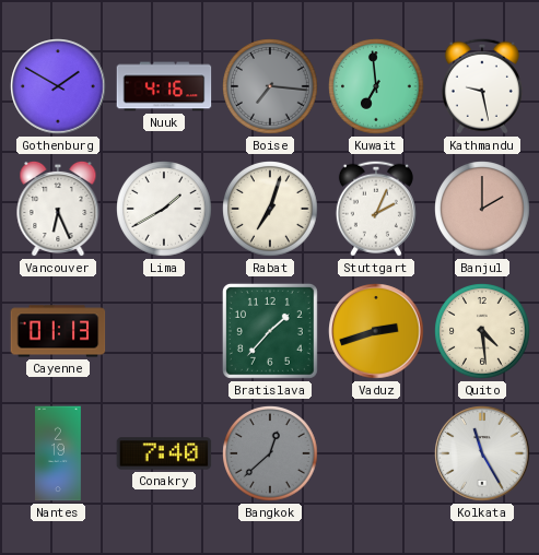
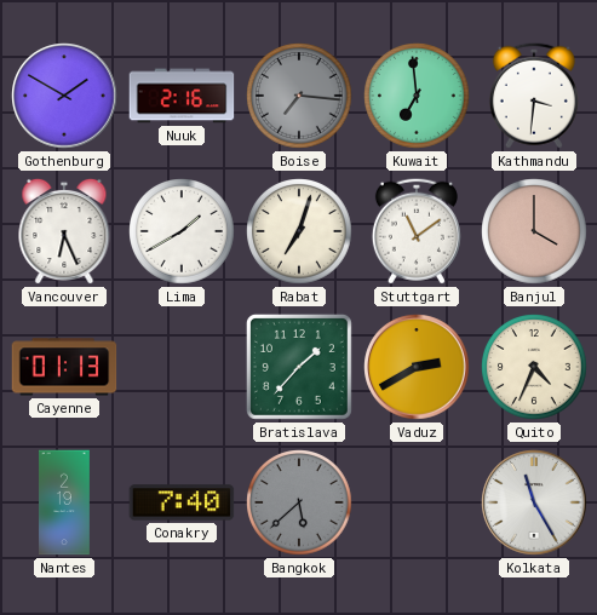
Nuuk: 4:16 -> 2:16 (182, 96)
Kathmandu: 9:28 -> 3:31 (534, 96)
Stuttgart: 2:04 -> 11:09 (417, 231)
Banjul: 2:00 -> 4:00 (534, 231)
Vaduz: 2:42 -> 2:40 (417, 367)
Quito: 4:29 -> 4:34 (534, 367)
Bangkok: 12:38 -> 5:38 (299, 502)
